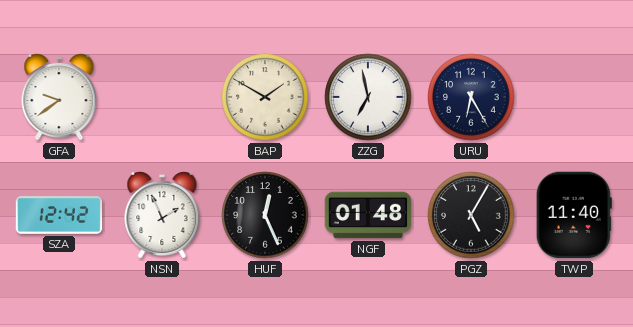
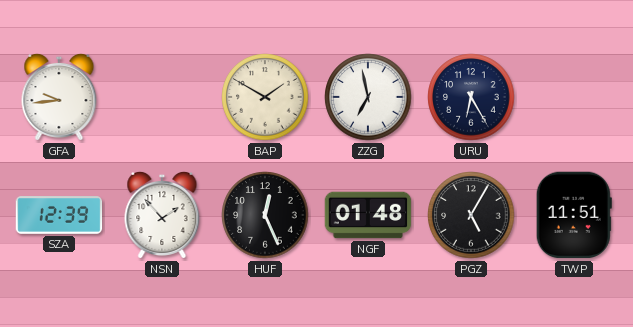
GFA: 9:39 -> 9:44 (59, 97)
SZA: 12:42 -> 12:39 (59, 215)
NSN: 1:56 -> 1:53 (162, 215)
TWP: 11:40 -> 11:51 (574, 215)
